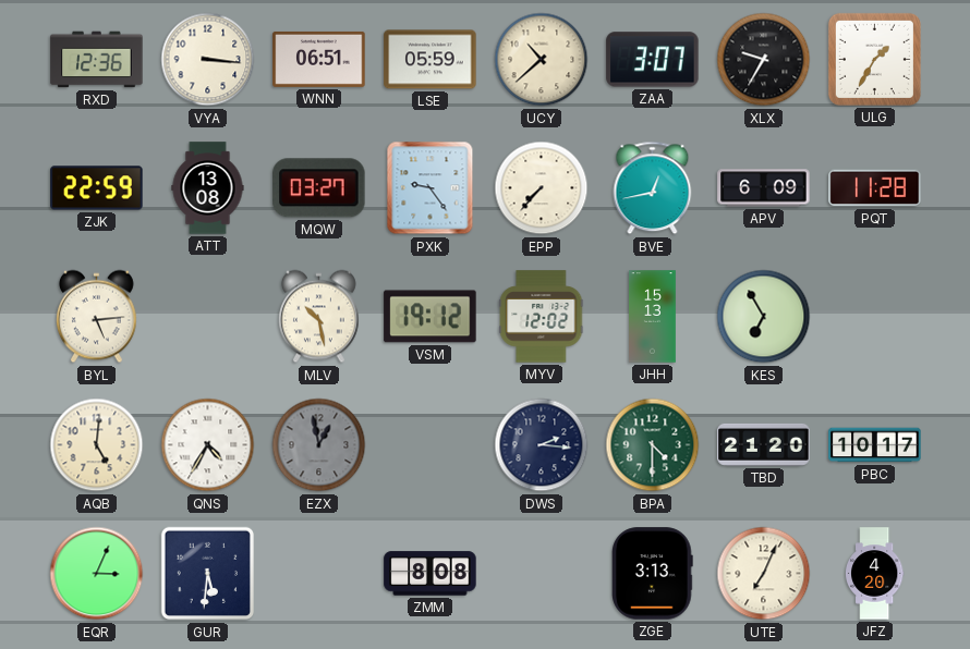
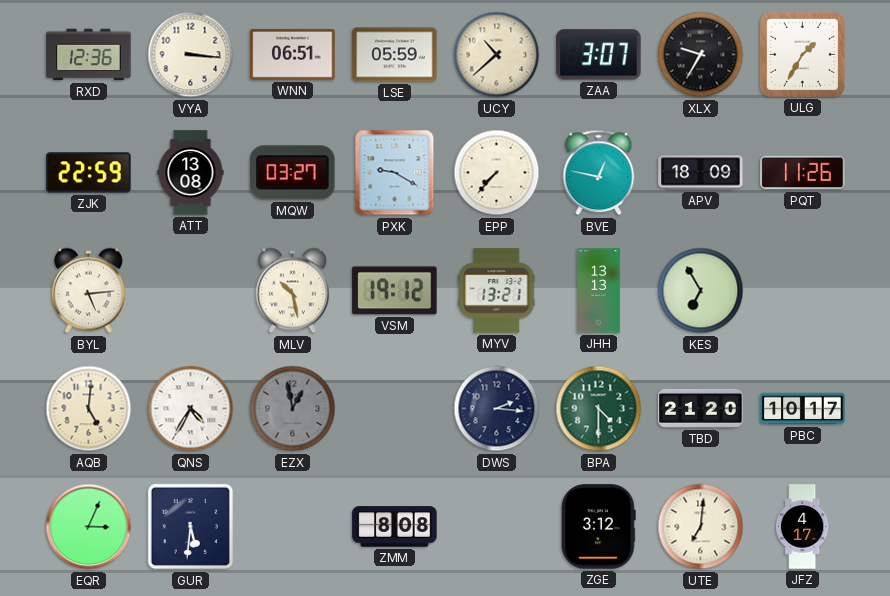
PXK: 9:24 -> 9:20 (395, 173)
BVE: 12:43 -> 12:47 (599, 173)
APV: 6:09 -> 18:09 (701, 173)
PQT: 11:28 -> 11:26 (803, 173)
MYV: 12:02 -> 13:21 (497, 291)
JHH: 15:13 -> 13:13 (599, 291)
ZGE: 3:13 -> 3:12 (599, 527)
UTE: 7:04 -> 7:01 (701, 527)
JFZ: 4:20 -> 4:17 (802, 527)
